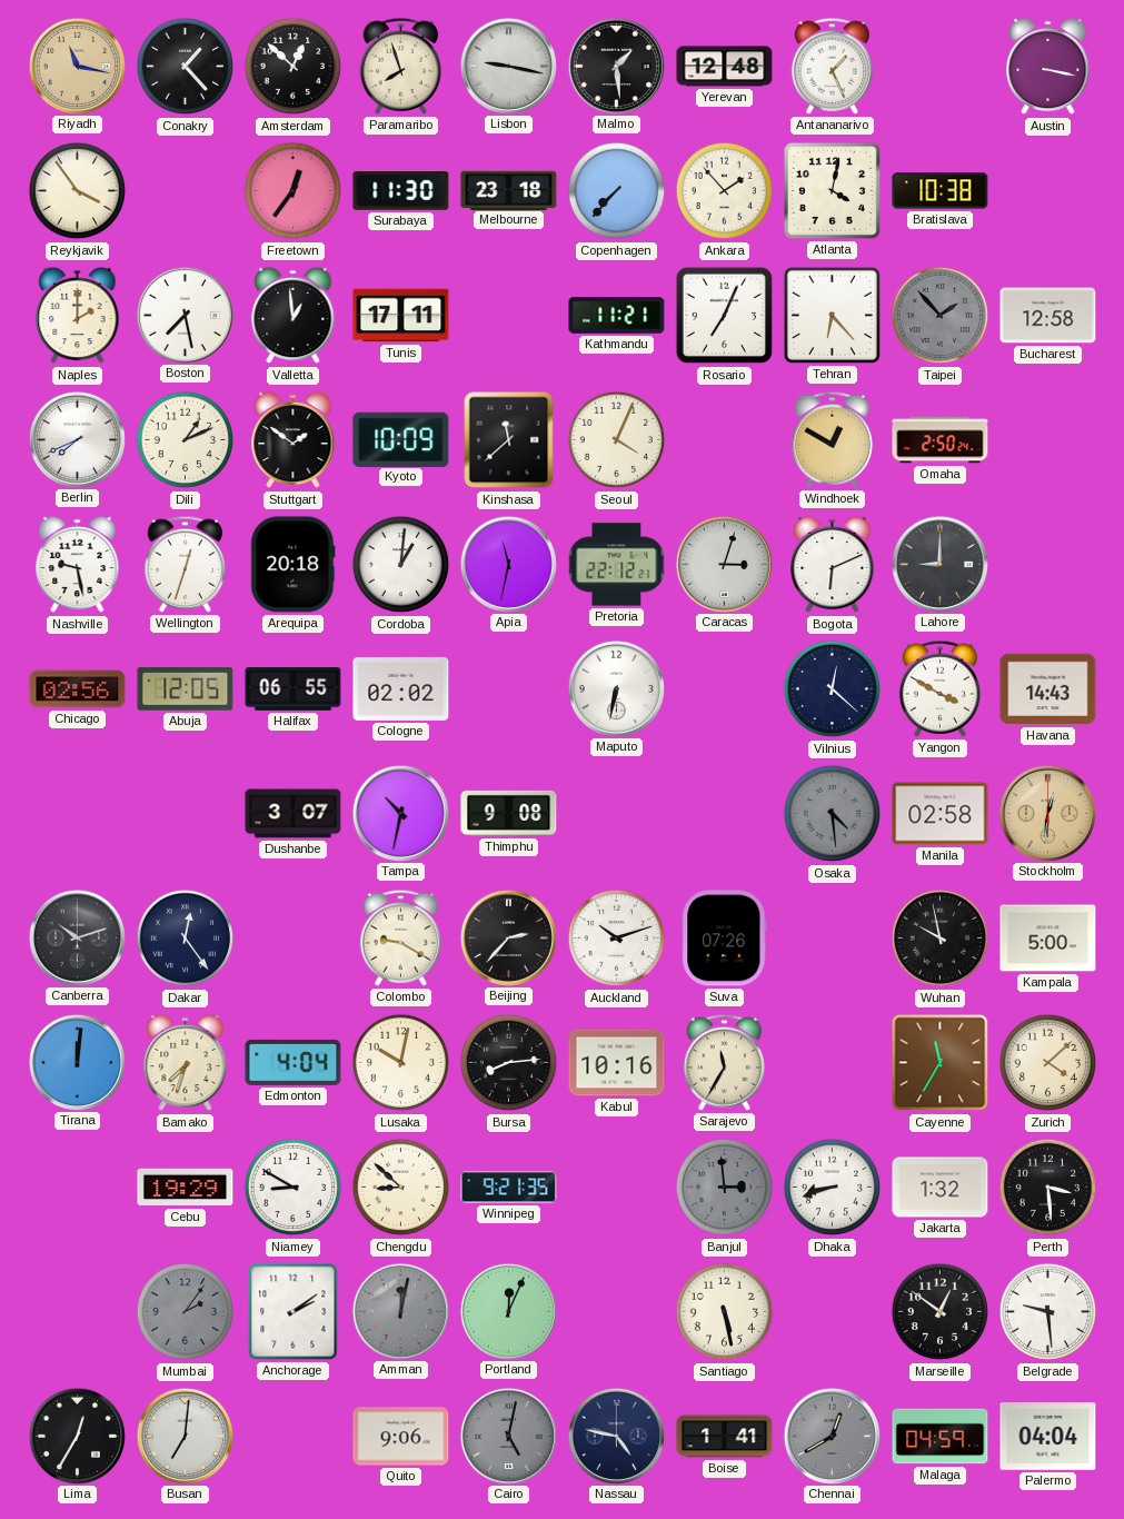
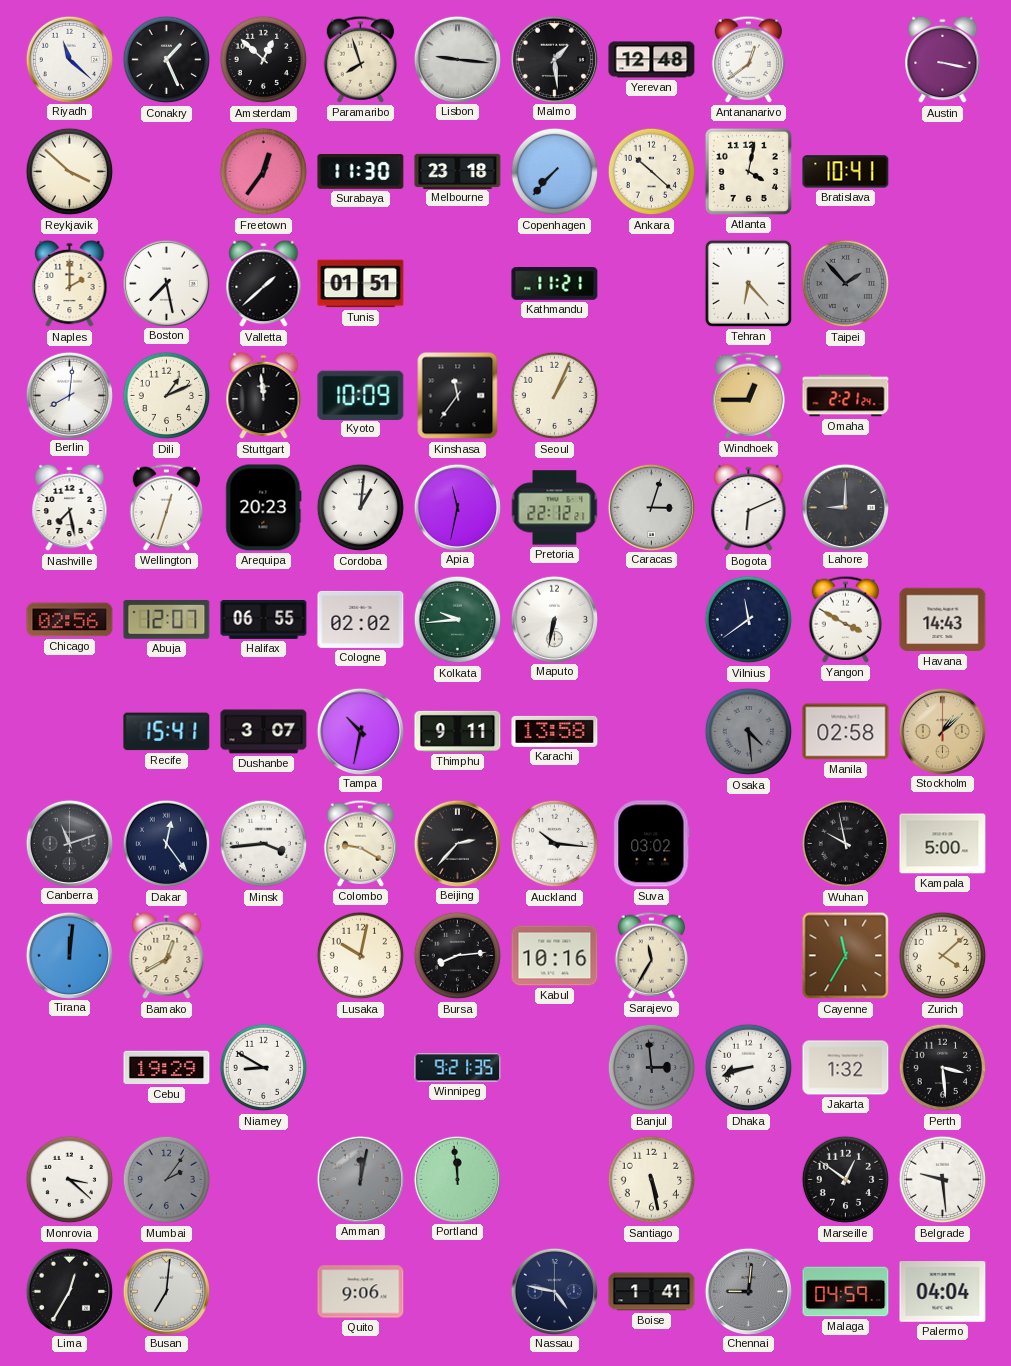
Riyadh: 11:17 -> 11:22 (69, 59)
Riyadh dial: champagne -> white (69, 59)
Conakry: 1:23 -> 1:26 (167, 60)
Lisbon: 9:17 -> 9:16 (457, 59)
Antananarivo: 1:26 -> 12:39 (749, 59)
Reykjavik: 3:54 -> 3:52 (70, 172)
Ankara: 1:53 -> 10:22 (652, 172)
Bratislava: 10:38 -> 10:41 (846, 172)
Valletta: 12:59 -> 1:38 (264, 284)
Tunis: 17:11 -> 01:51 (361, 284)
Rosario: 7:04 -> none (725, 316)
Bucharest: 12:58 -> none (1048, 316)
Berlin: 7:41 -> 8:01 (69, 395)
Stuttgart: 1:51 -> 11:59 (264, 396)
Kinshasa: 11:38 -> 11:36 (458, 396)
Seoul: 4:04 -> 1:04 (555, 396)
Windhoek: 12:50 -> 12:45 (749, 395)
Omaha: 2:50 -> 2:21 (846, 396)
Nashville: 9:28 -> 7:28 (70, 508)
Arequipa: 20:18 -> 20:23 (264, 508)
Abuja: 12:05 -> 12:07 (167, 620)
Kolkata: none -> 9:44 (458, 620)
Vilnius: 12:22 -> 11:39 (749, 620)
Recife: none -> 15:41 (167, 732)
Thimphu: 9:08 -> 9:11 (458, 731)
Karachi: none -> 13:58 (555, 731)
Stockholm: 12:31 -> 1:08 (942, 731)
Canberra: 10:12 -> 11:12 (69, 843)
Minsk: none -> 3:44 (264, 844)
Auckland: 10:12 -> 10:16 (555, 844)
Suva: 07:26 -> 03:02 (652, 844)
Bamako: 7:33 -> 12:40 (167, 956)
Edmonton: 4:04 -> none (294, 1062)
Chengdu: 8:52 -> none (401, 1188)
Monrovia: none -> 3:22 (70, 1180)
Anchorage: 2:09 -> none (294, 1312)
Portland: 12:04 -> 11:59 (457, 1179)
Cairo: 5:02 -> none (508, 1436)
Chennai: 12:40 -> 9:01 (748, 1291)
